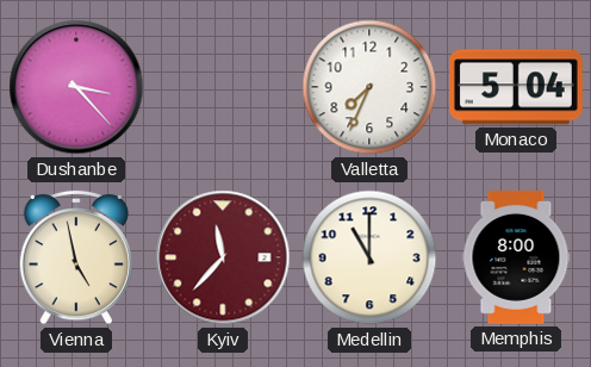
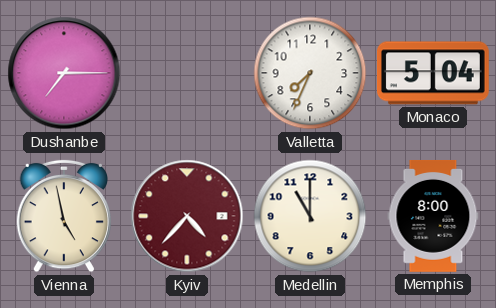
Dushanbe: 3:23 -> 7:15 (64, 73)
Kyiv: 11:37 -> 4:37 (187, 216)
